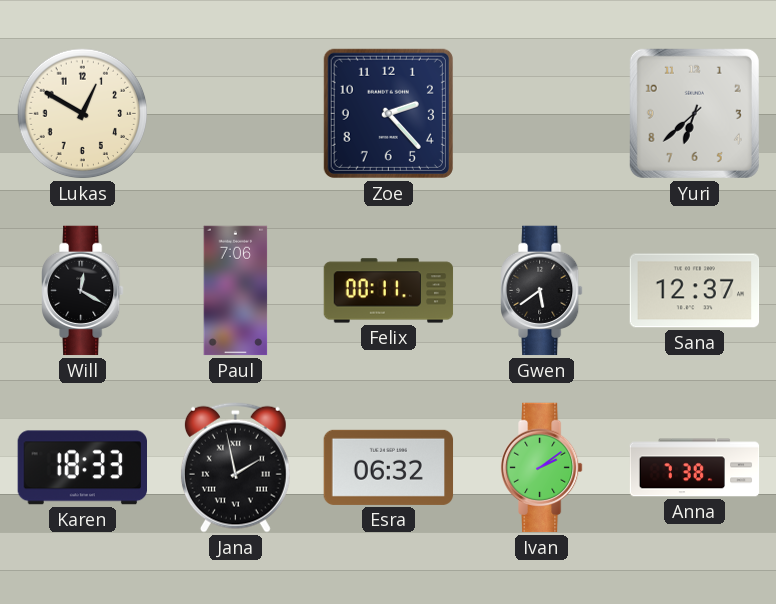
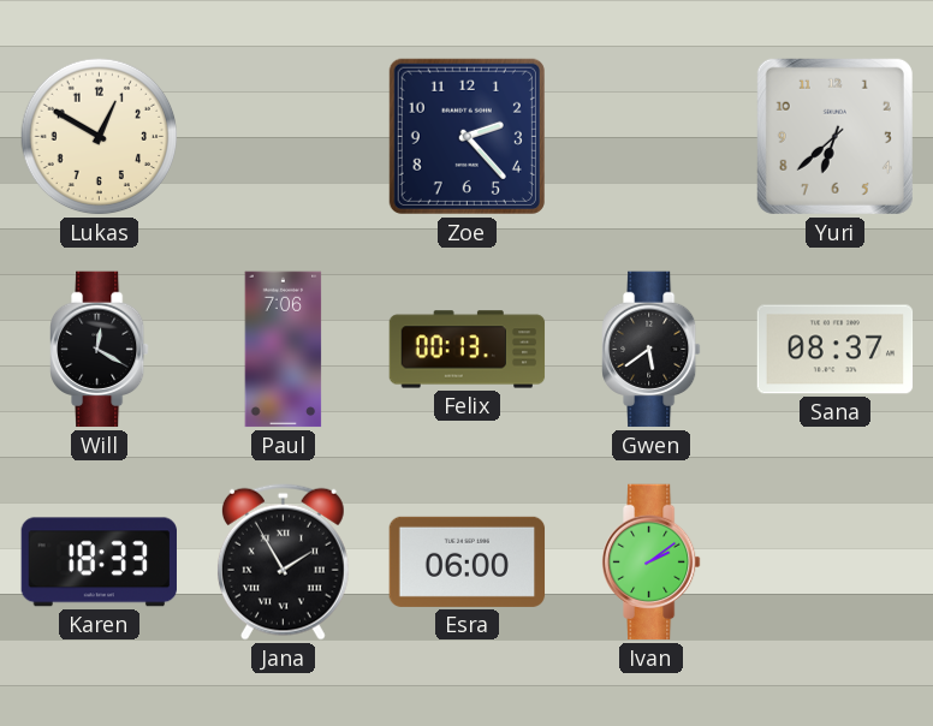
Felix: 00:11 -> 00:13 (468, 350)
Sana: 12:37 -> 08:37 (836, 350)
Jana: 1:58 -> 1:55 (283, 561)
Esra: 06:32 -> 06:00 (468, 561)
Anna: 7:38 -> none (695, 468)
